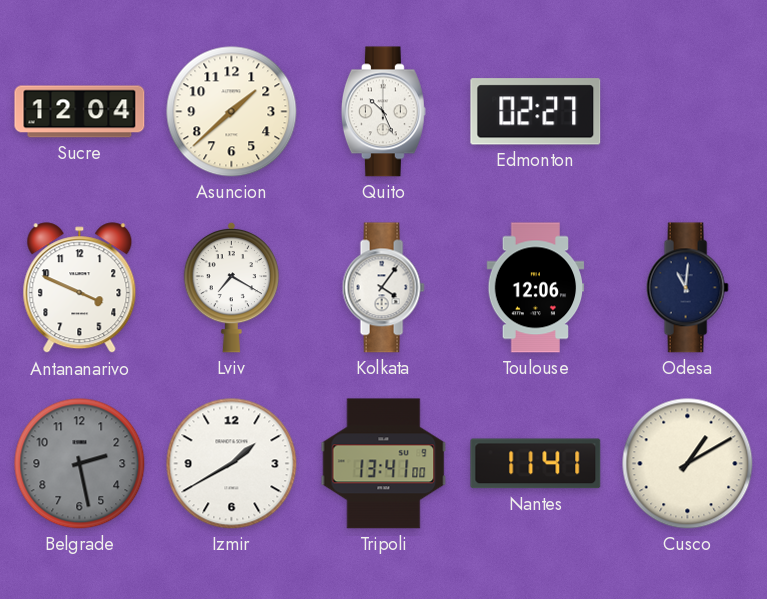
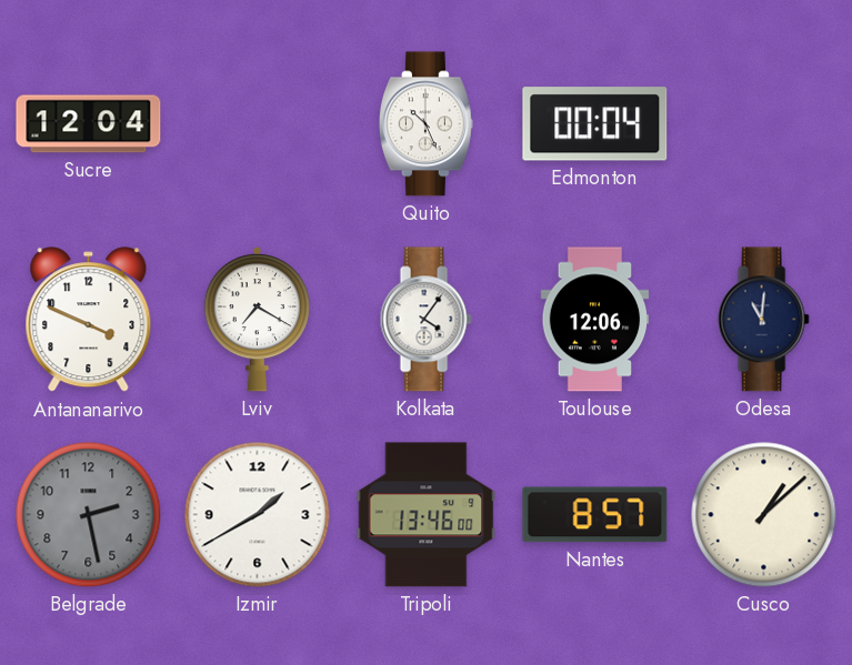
Asuncion: 1:38 -> none (232, 112)
Edmonton: 02:27 -> 00:04 (595, 124)
Tripoli: 13:41 -> 13:46 (427, 515)
Nantes: 11:41 -> 8:57 (595, 515)
Cusco: 1:10 -> 1:08 (764, 515)
